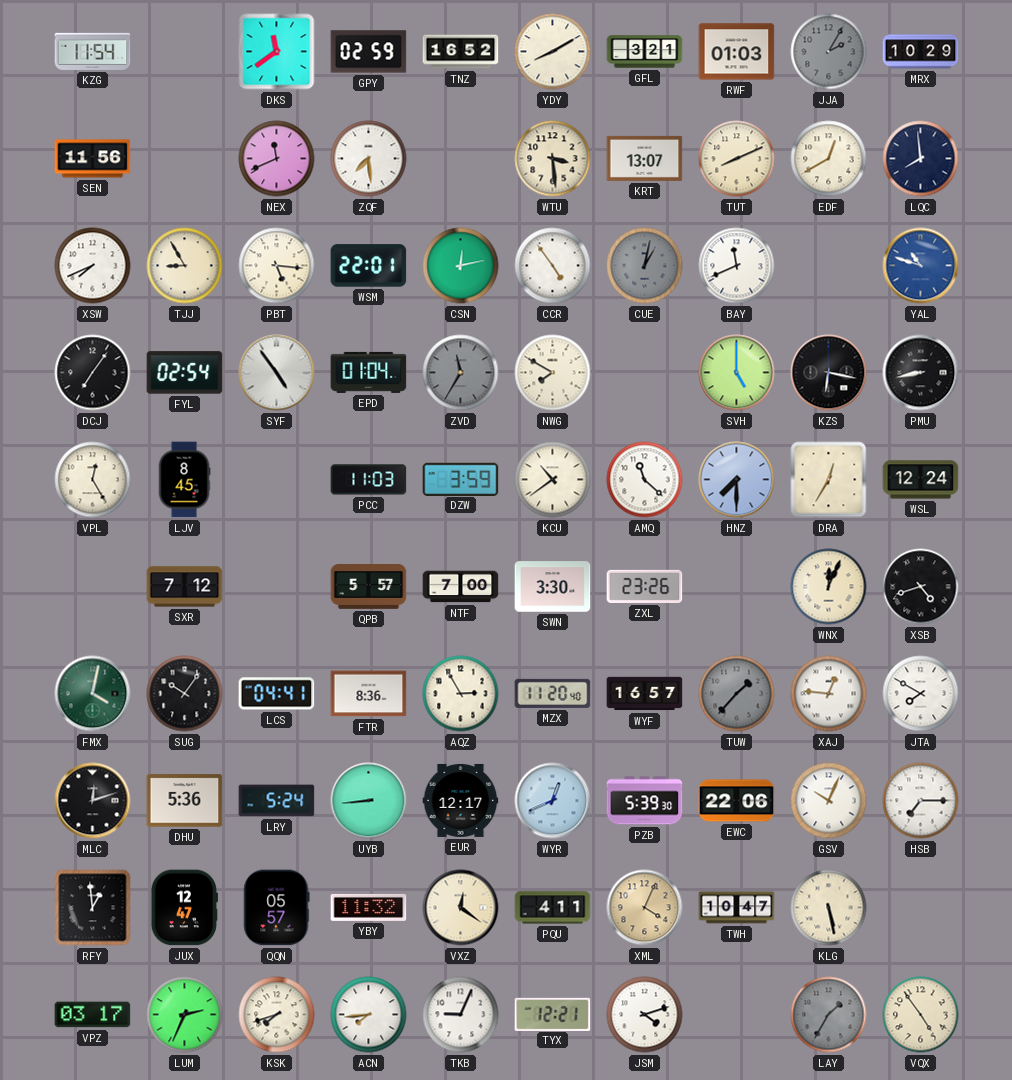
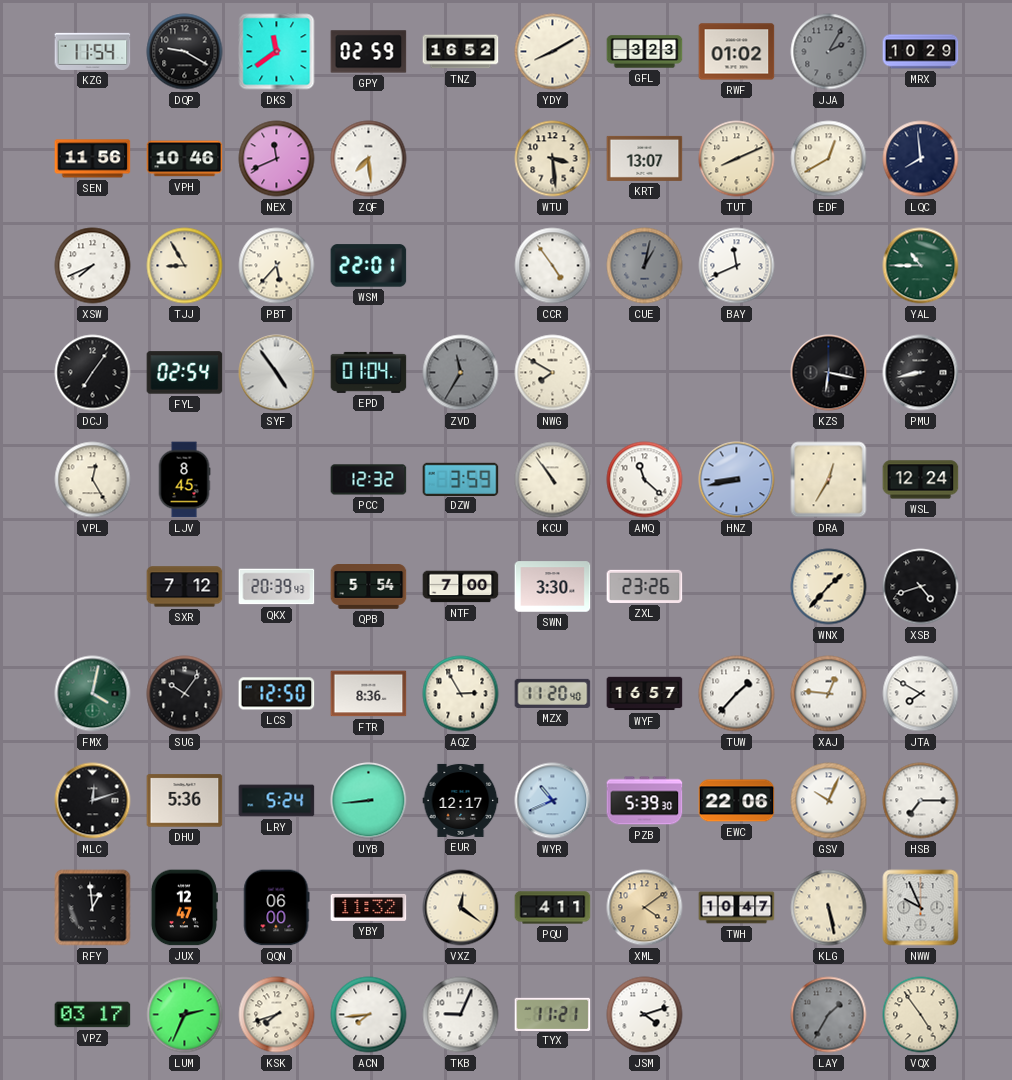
DQP: none -> 9:20 (185, 52)
GFL: 3:21 -> 3:23 (645, 52)
RWF: 01:03 -> 01:02 (737, 52)
VPH: none -> 10:46 (185, 159)
PBT: 5:16 -> 5:37 (277, 266)
CSN: 12:13 -> none (461, 266)
YAL: 10:48 -> 10:45 (921, 266)
YAL dial: blue -> green (921, 266)
SVH: 5:00 -> none (737, 373)
PCC: 11:03 -> 12:32 (369, 480)
KCU: 10:39 -> 10:54 (553, 480)
HNZ: 7:30 -> 8:43 (737, 480)
QKX: none -> 20:39 (277, 587)
QPB: 5:57 -> 5:54 (369, 587)
WNX: 12:04 -> 1:37 (829, 587)
LCS: 04:41 -> 12:50 (277, 694)
TUW dial: grey -> white (737, 694)
WYR: 12:41 -> 10:41 (553, 801)
QQN: 05:57 -> 06:00 (277, 908)
XML: 4:04 -> 4:09 (645, 908)
NWW: none -> 9:56 (921, 908)
TYX: 12:21 -> 11:21 (553, 1014)
